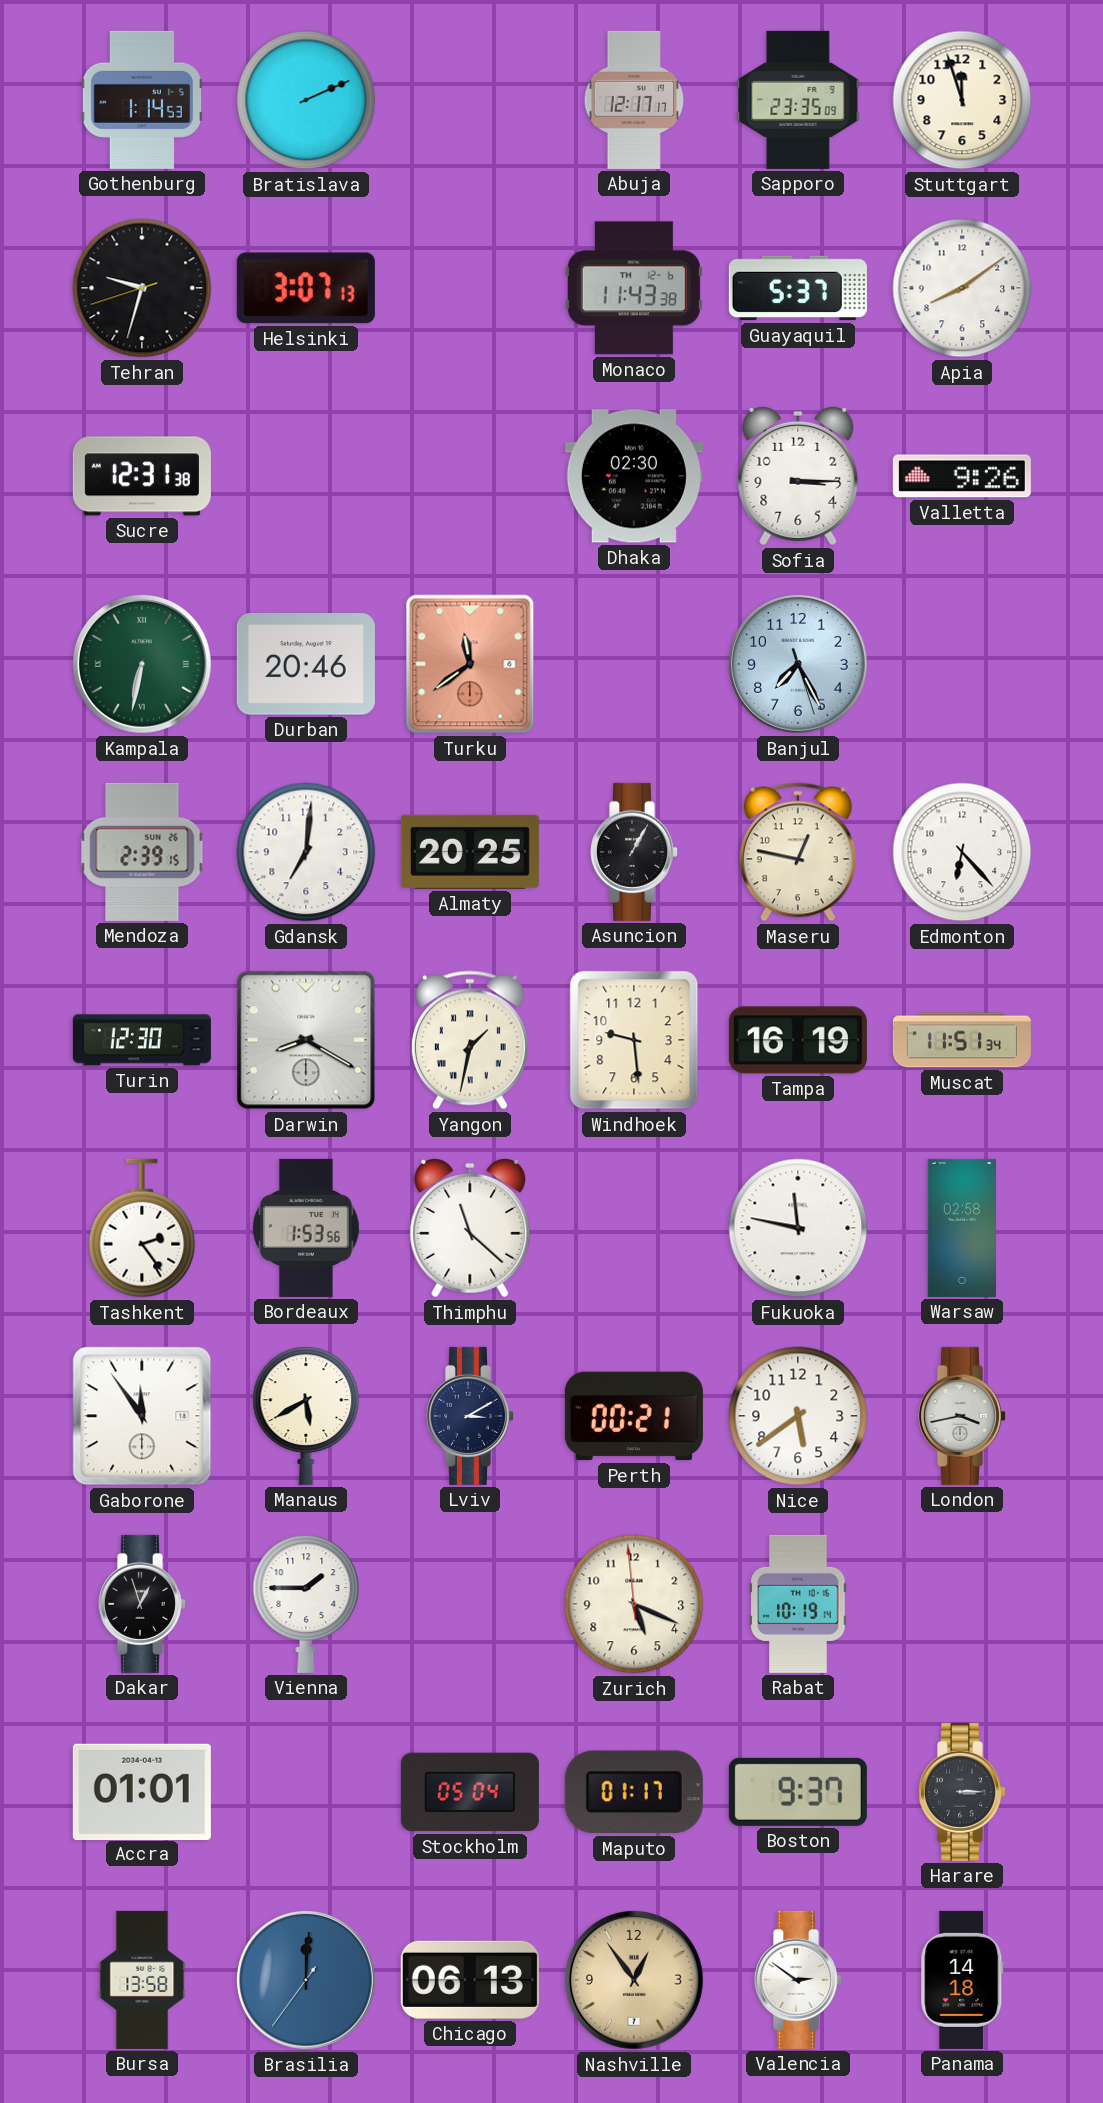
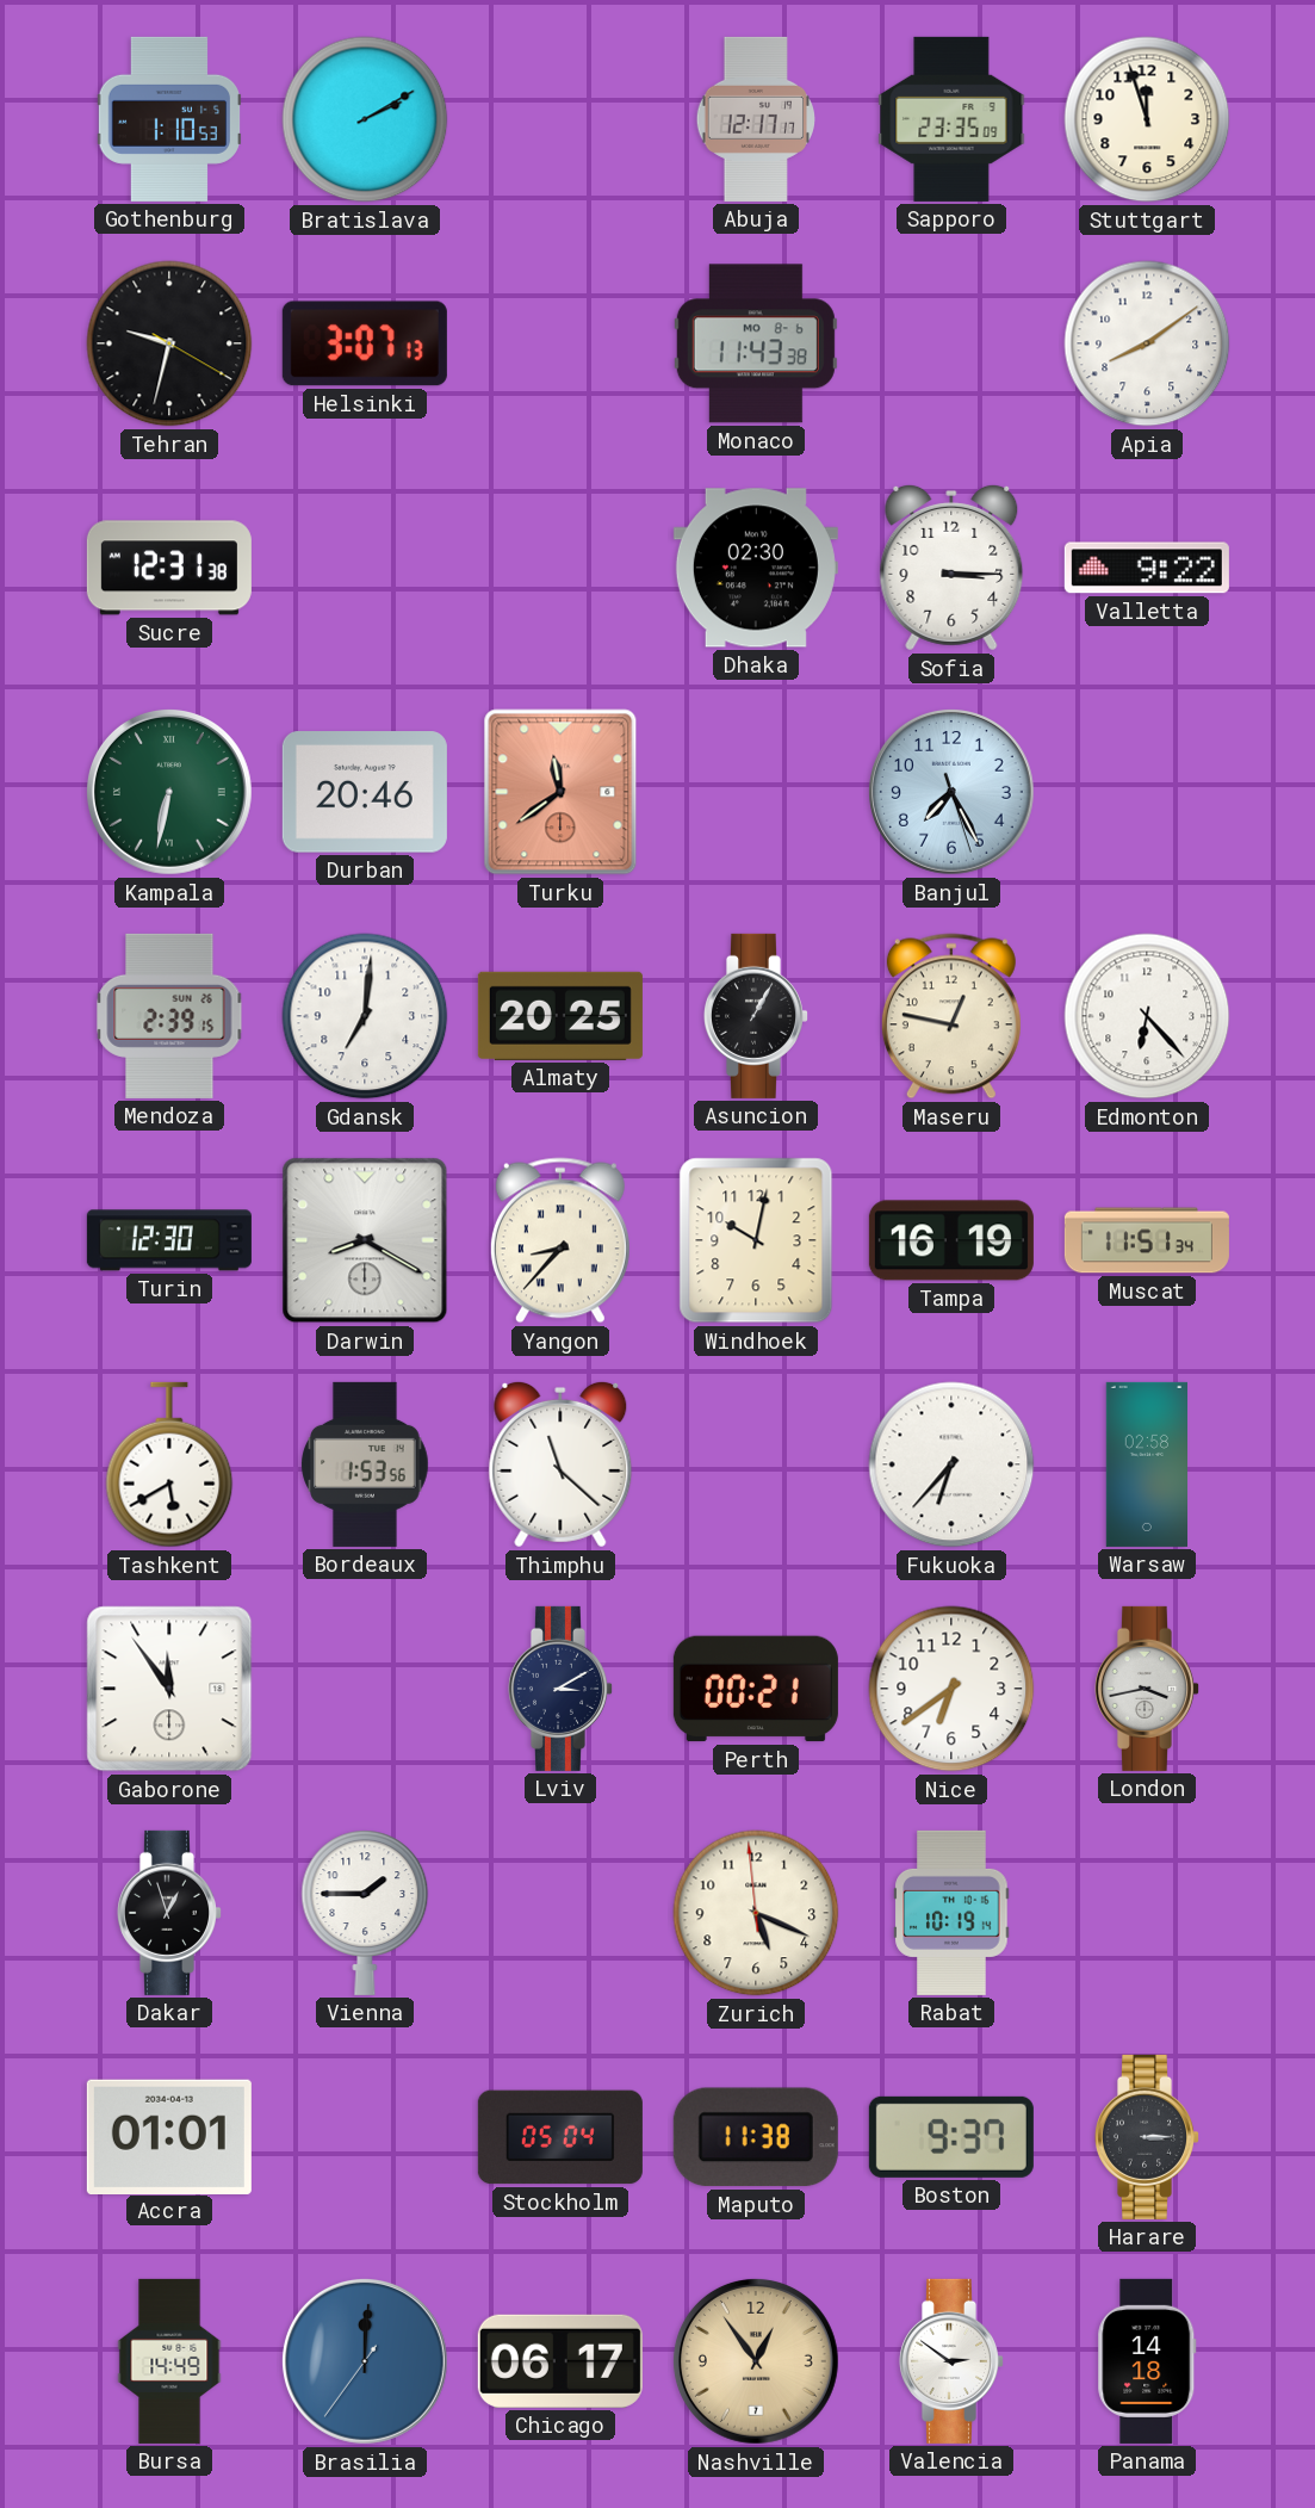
Gothenburg: 1:14 -> 1:10 (169, 119)
Bratislava: 2:11 -> 2:10 (365, 119)
Tehran: 9:32:42 -> 9:32:20 (169, 343)
Monaco date: TH 12-6 -> MO 8-6 (756, 343)
Guayaquil: 5:37 -> none (798, 288)
Valletta: 9:26 -> 9:22 (1147, 568)
Yangon: 1:32 -> 8:37 (560, 1240)
Windhoek: 9:29 -> 10:02 (756, 1240)
Tashkent: 2:24 -> 5:40 (169, 1464)
Fukuoka: 11:47 -> 6:37 (951, 1464)
Manaus: 5:40 -> none (306, 1416)
Nice: 5:39 -> 6:39 (951, 1689)
Maputo: 01:17 -> 11:38 (756, 2137)
Bursa: 13:58 -> 14:49 (169, 2361)
Chicago: 06:13 -> 06:17 (560, 2361)
